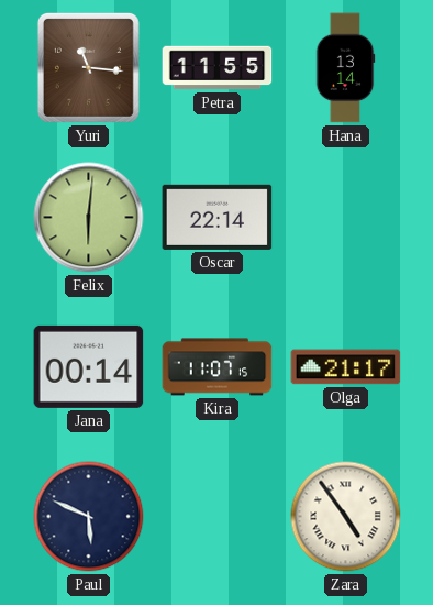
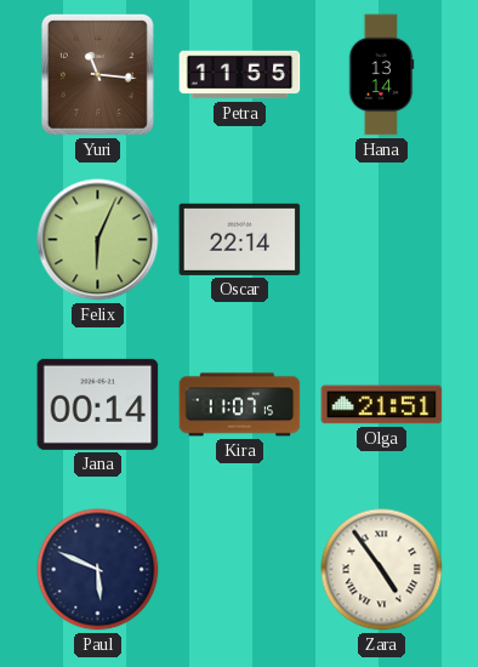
Felix: 6:01 -> 6:04 (98, 240)
Olga: 21:17 -> 21:51 (382, 405)
